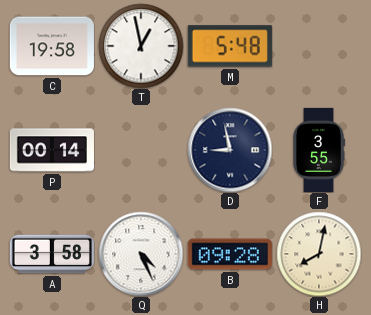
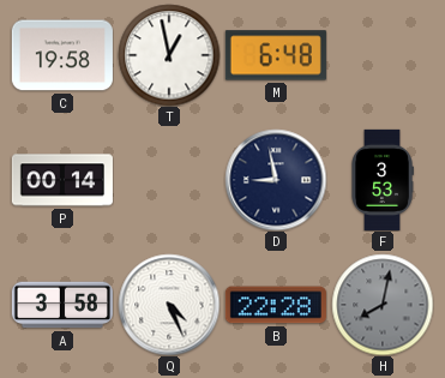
M: 5:48 -> 6:48 (276, 55)
F: 3:55 -> 3:53 (383, 180)
B: 09:28 -> 22:28 (276, 305)
H dial: cream -> grey (383, 305)
